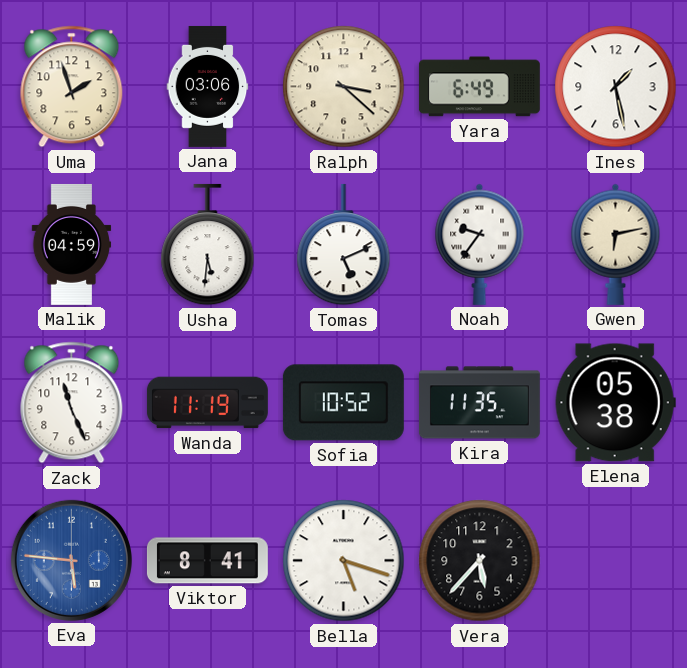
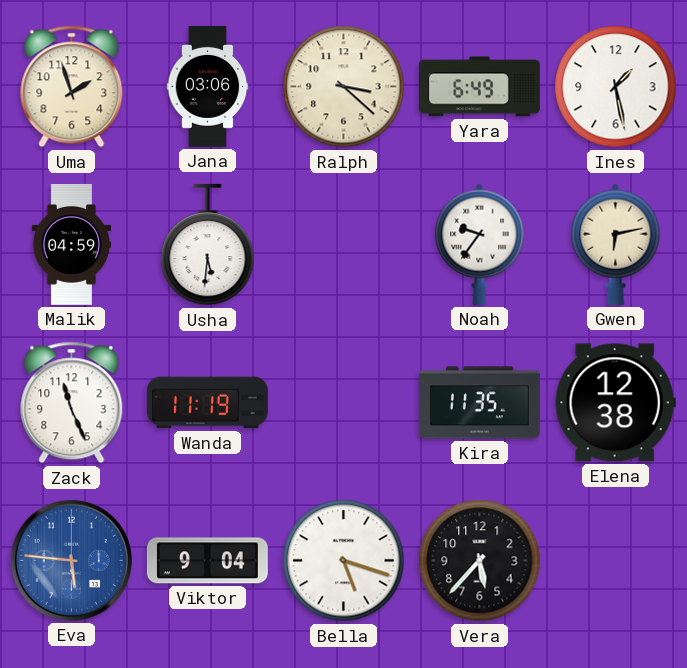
Tomas: 5:11 -> none (344, 245)
Sofia: 10:52 -> none (343, 403)
Elena: 05:38 -> 12:38 (615, 403)
Viktor: 8:41 -> 9:04 (207, 561)
